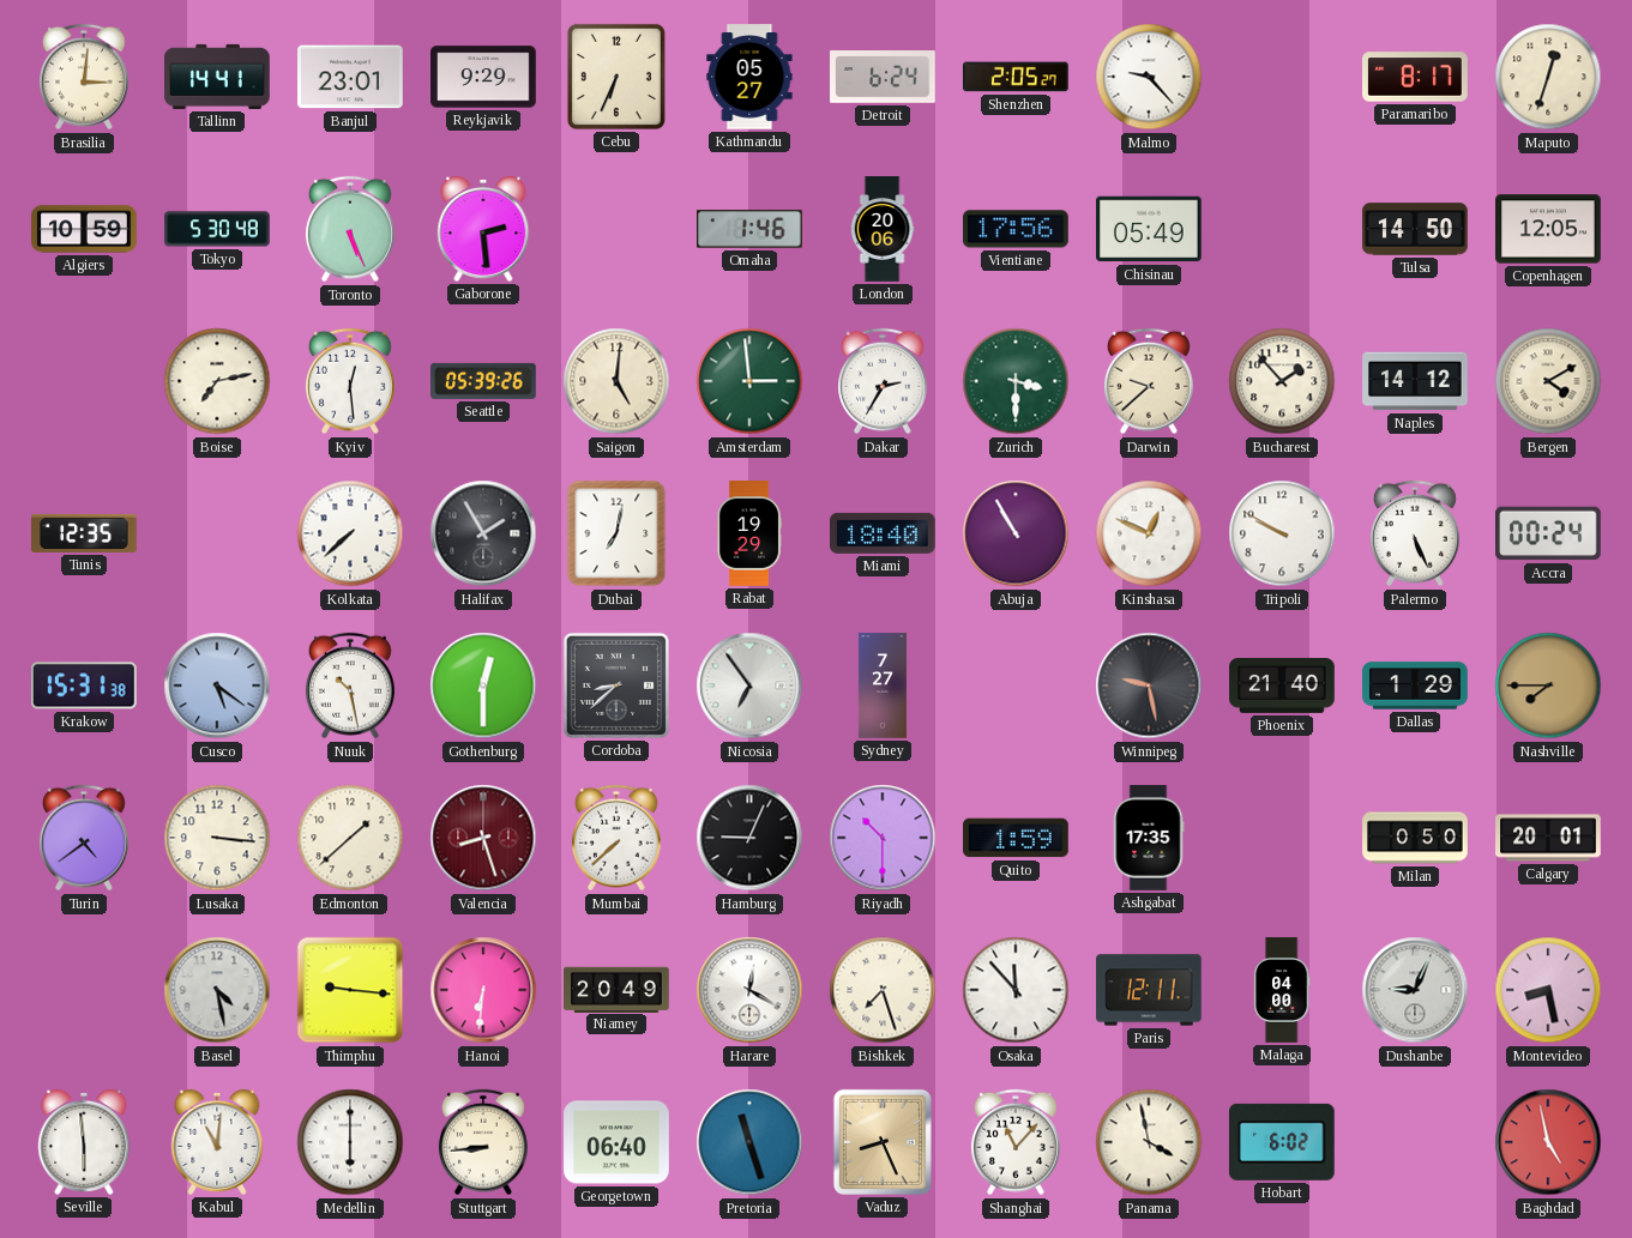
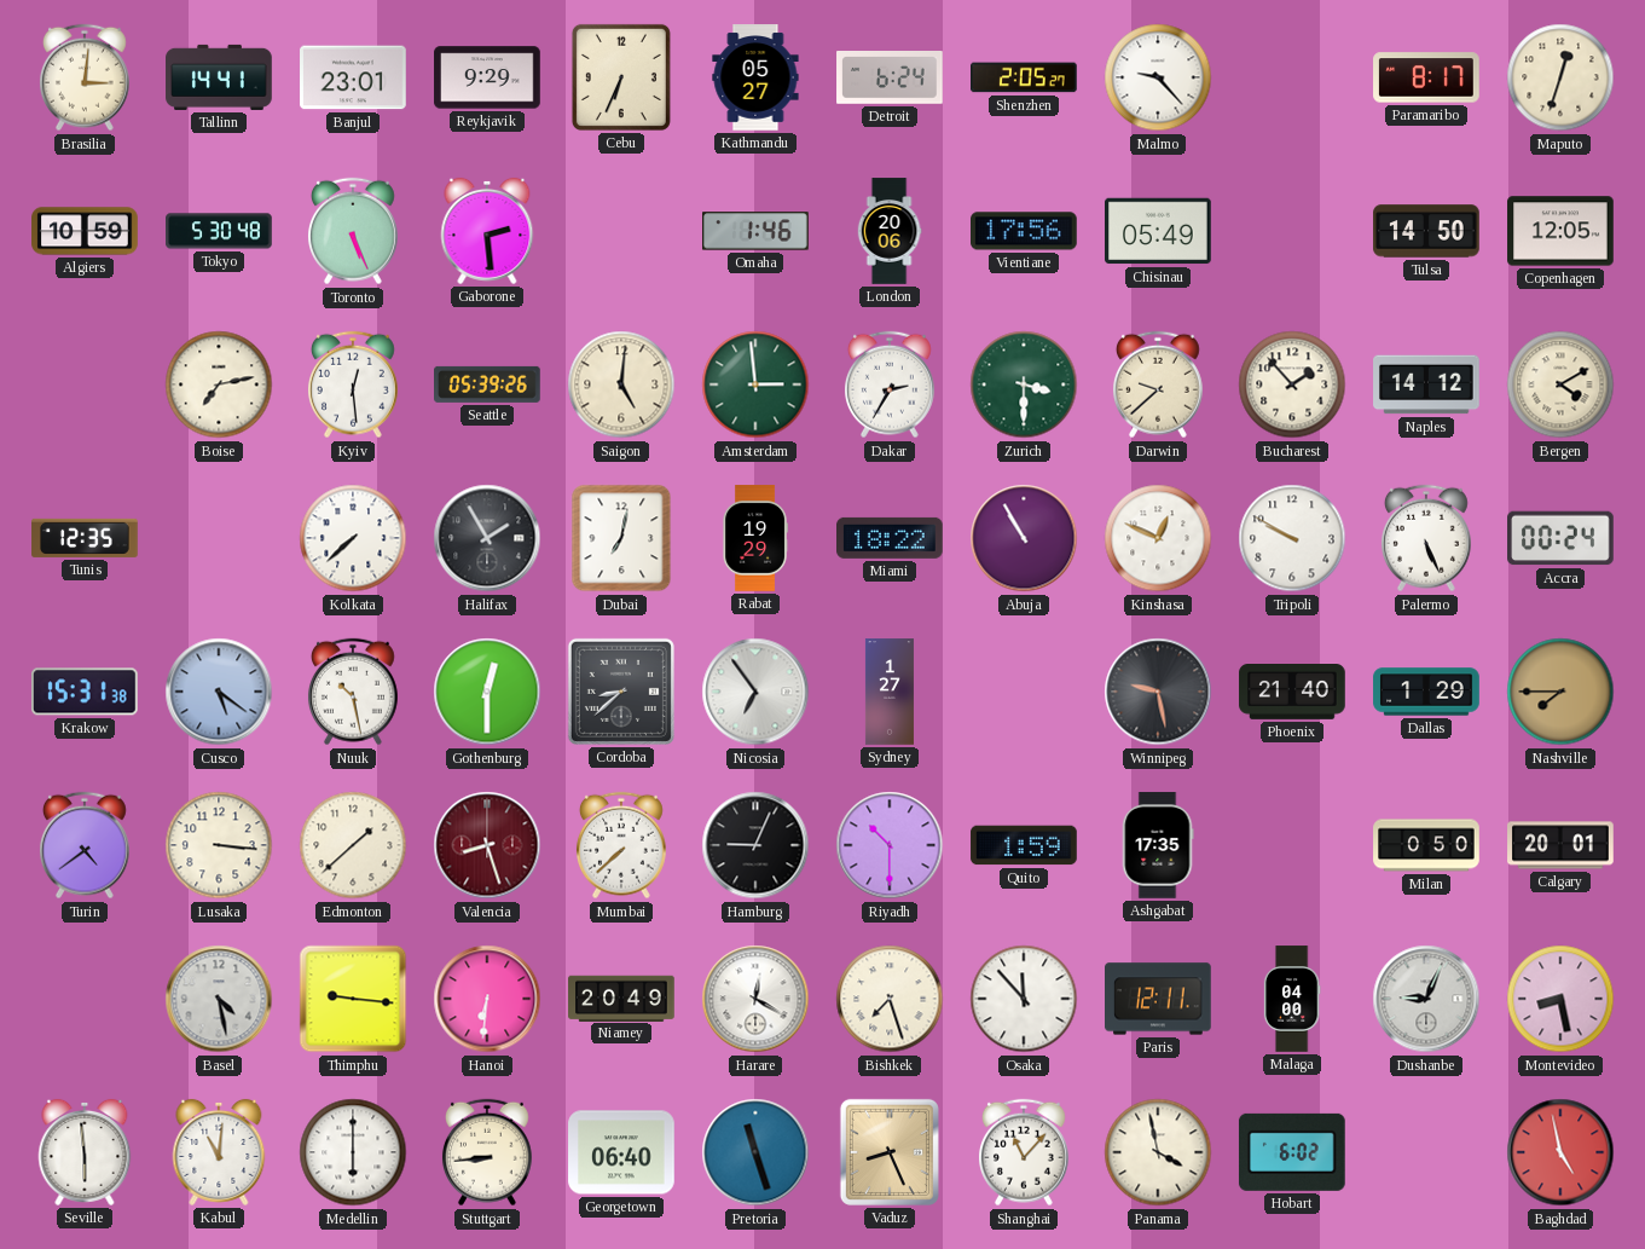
Miami: 18:40 -> 18:22 (891, 538)
Sydney: 7:27 -> 1:27 (890, 692)
